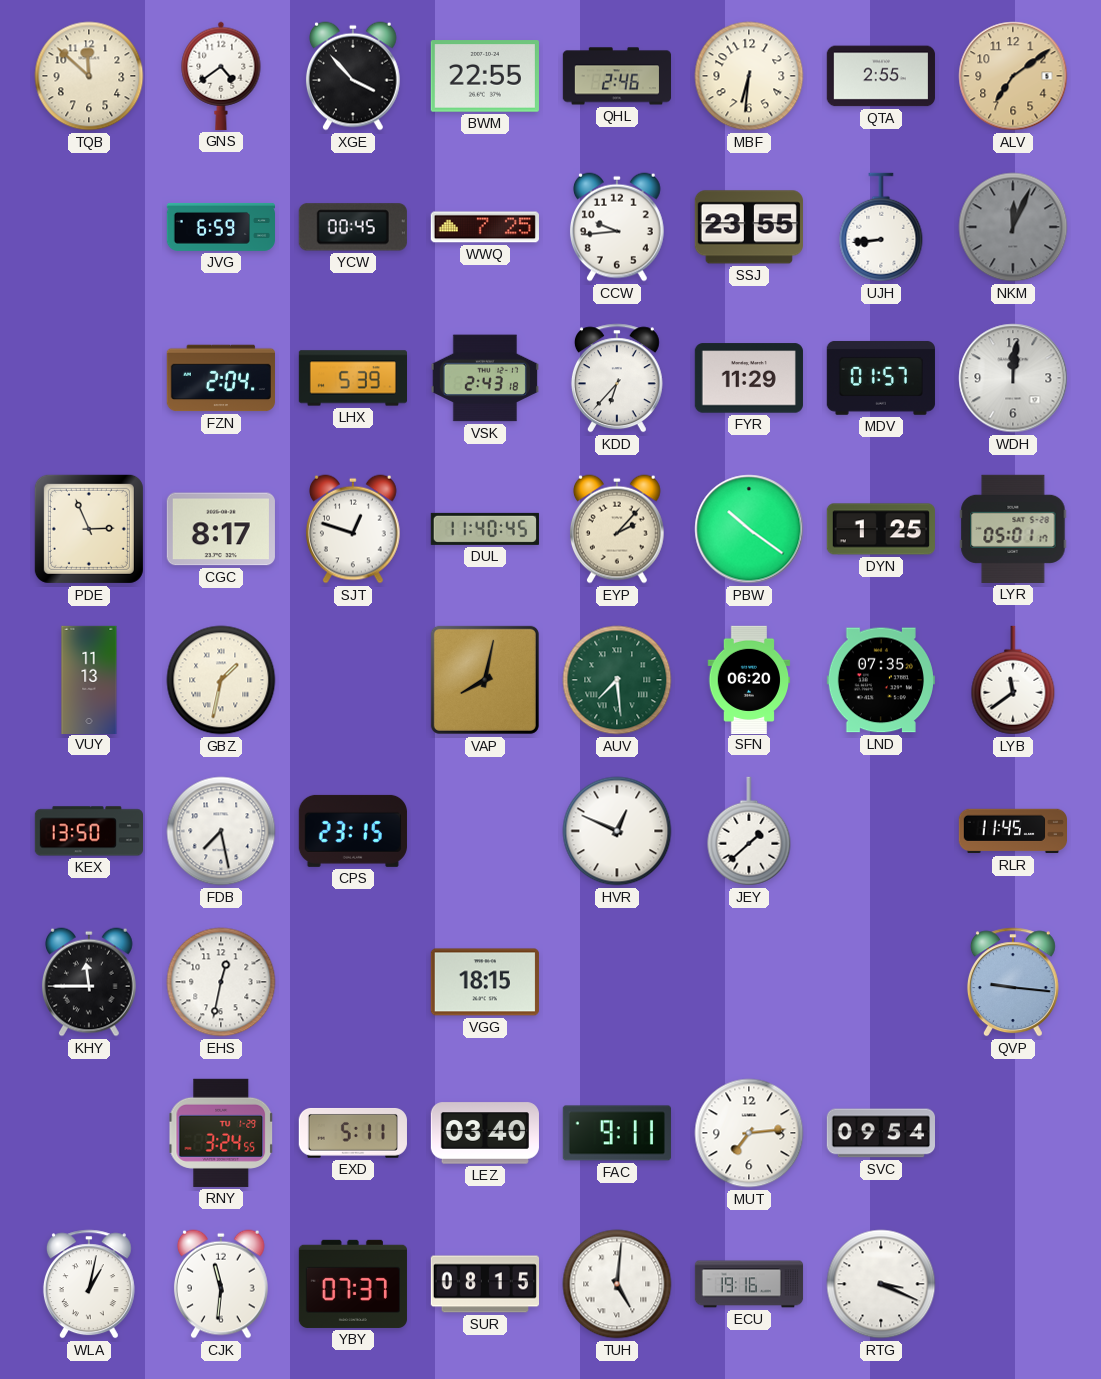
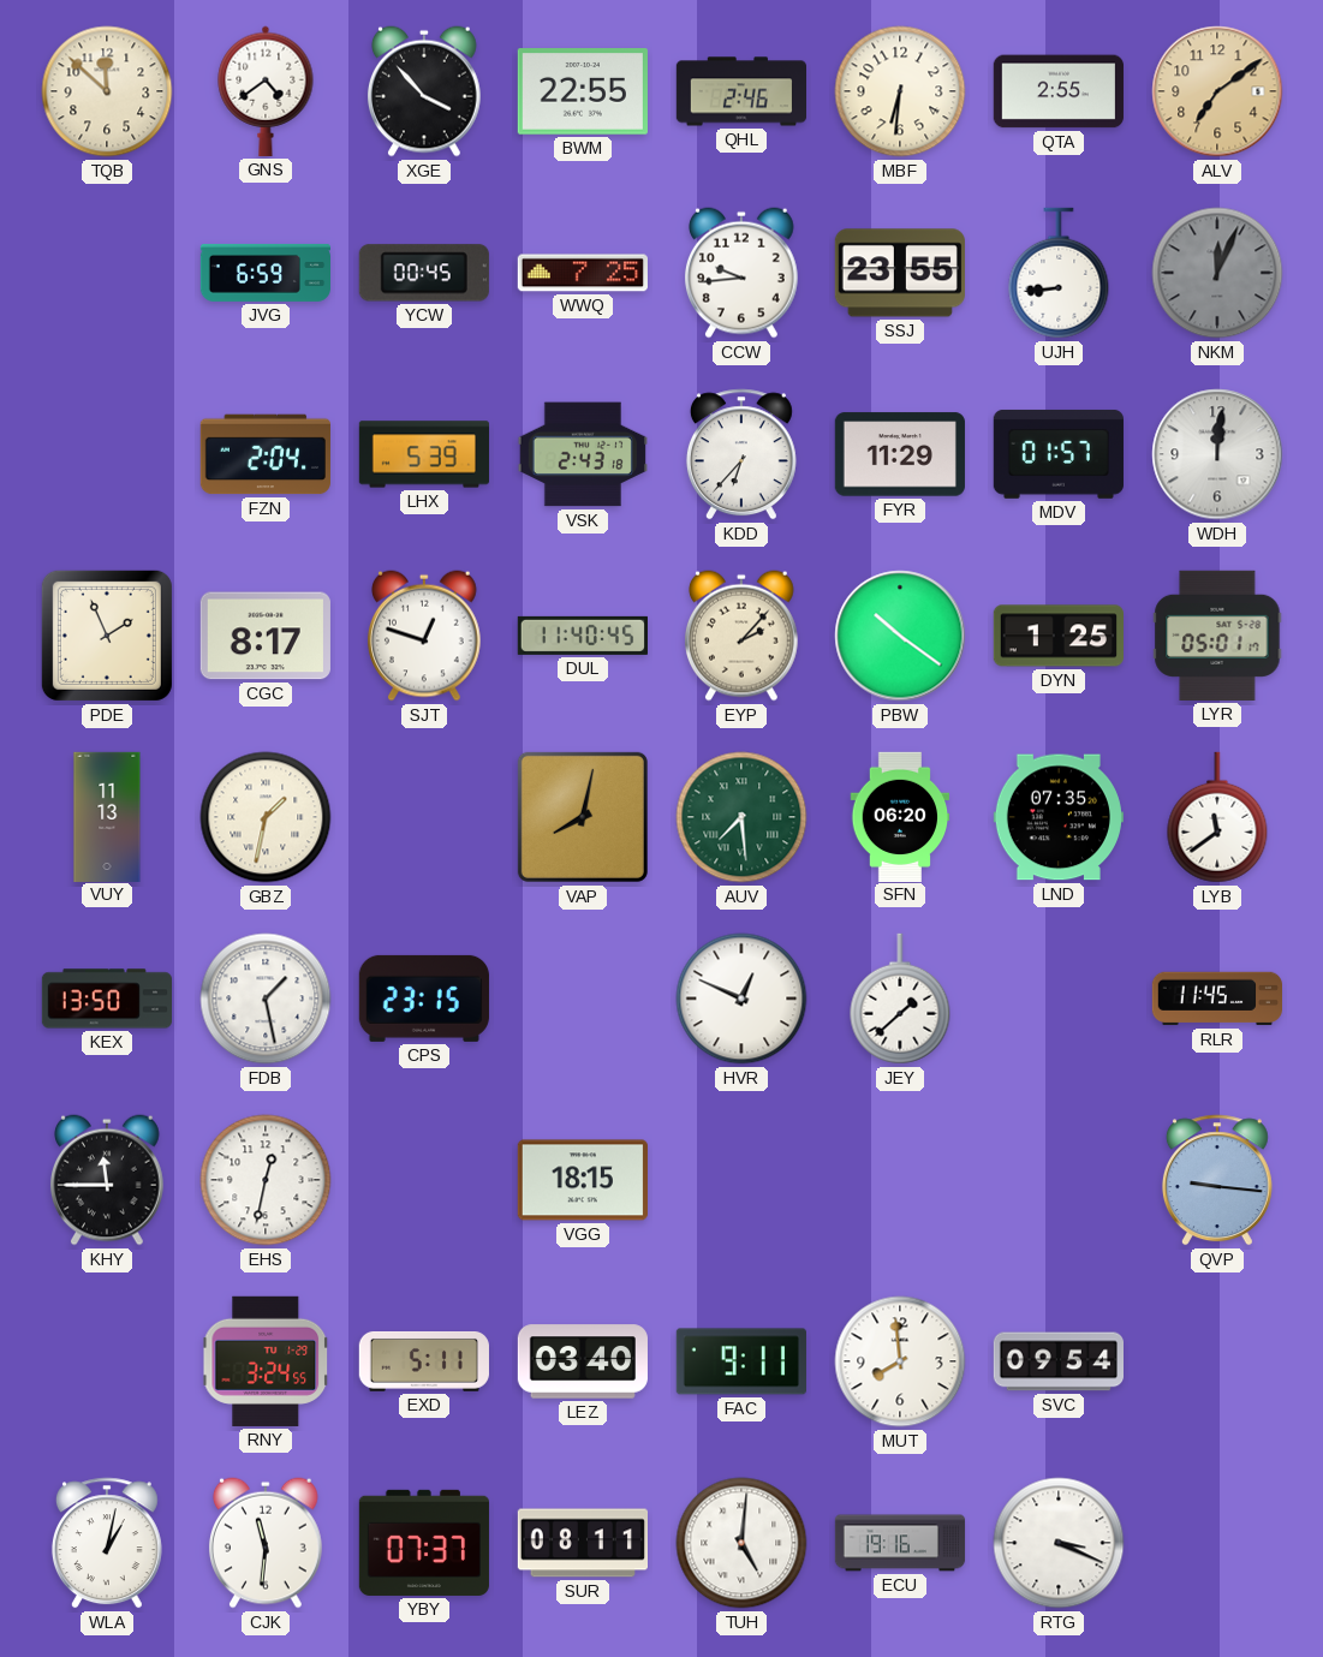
PDE: 2:56 -> 1:56 (107, 636)
FDB: 7:28 -> 1:28 (266, 999)
MUT: 7:14 -> 7:59 (900, 1361)
SUR: 08:15 -> 08:11 (582, 1543)
